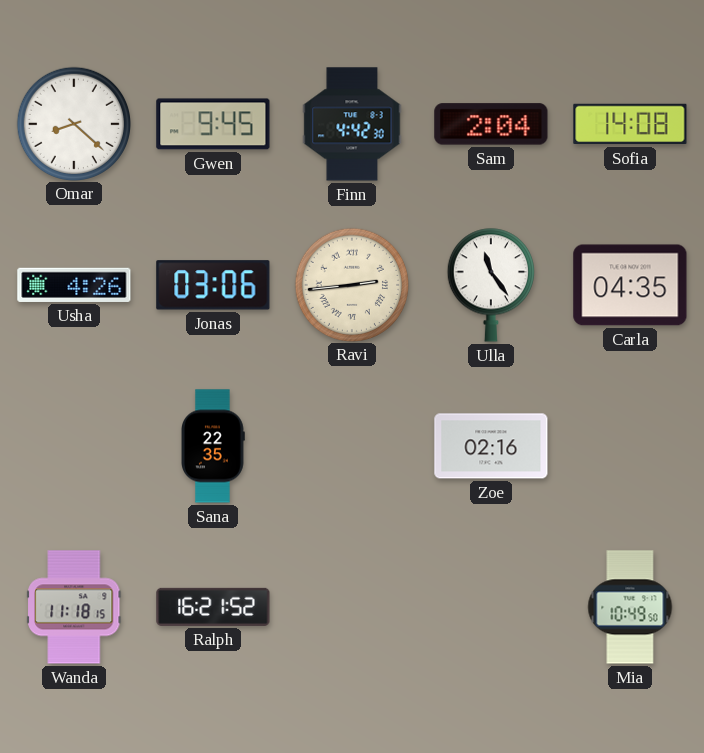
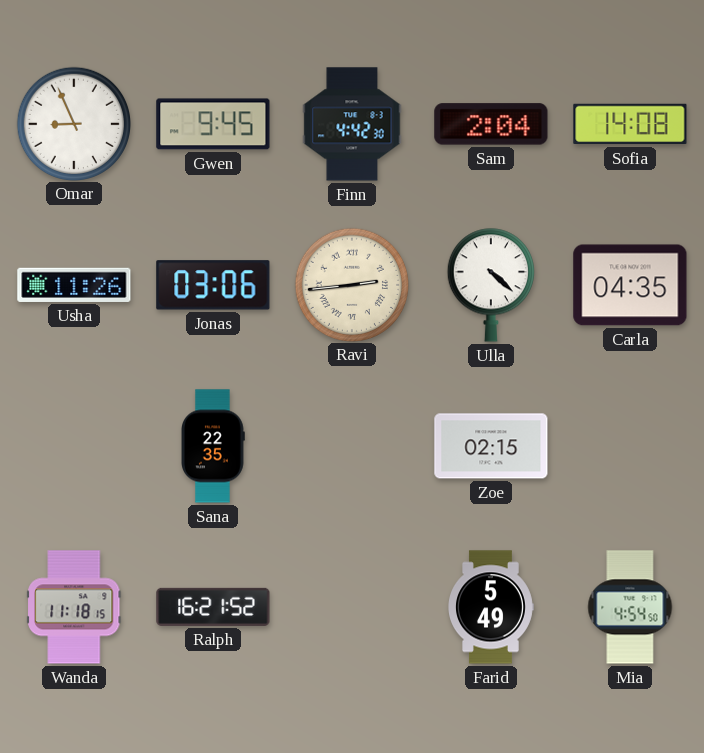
Omar: 8:22 -> 8:56 (73, 123)
Usha: 4:26 -> 11:26 (74, 285)
Ulla: 11:24 -> 4:22 (491, 285)
Zoe: 02:16 -> 02:15 (491, 446)
Farid: none -> 5:49 (491, 607)
Mia: 10:49 -> 4:54 (630, 607)
